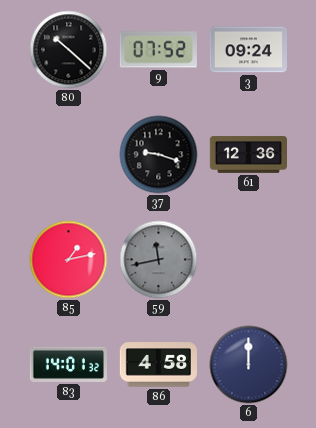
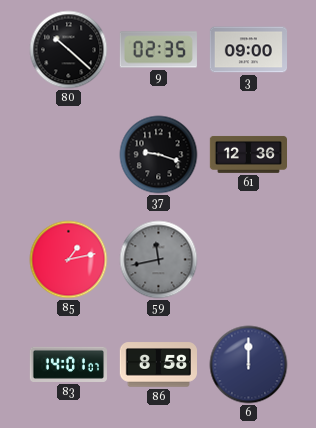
9: 07:52 -> 02:35 (158, 50)
3: 09:24 -> 09:00 (248, 50)
83: 14:01:32 -> 14:01:07 (68, 364)
86: 4:58 -> 8:58 (158, 365)
